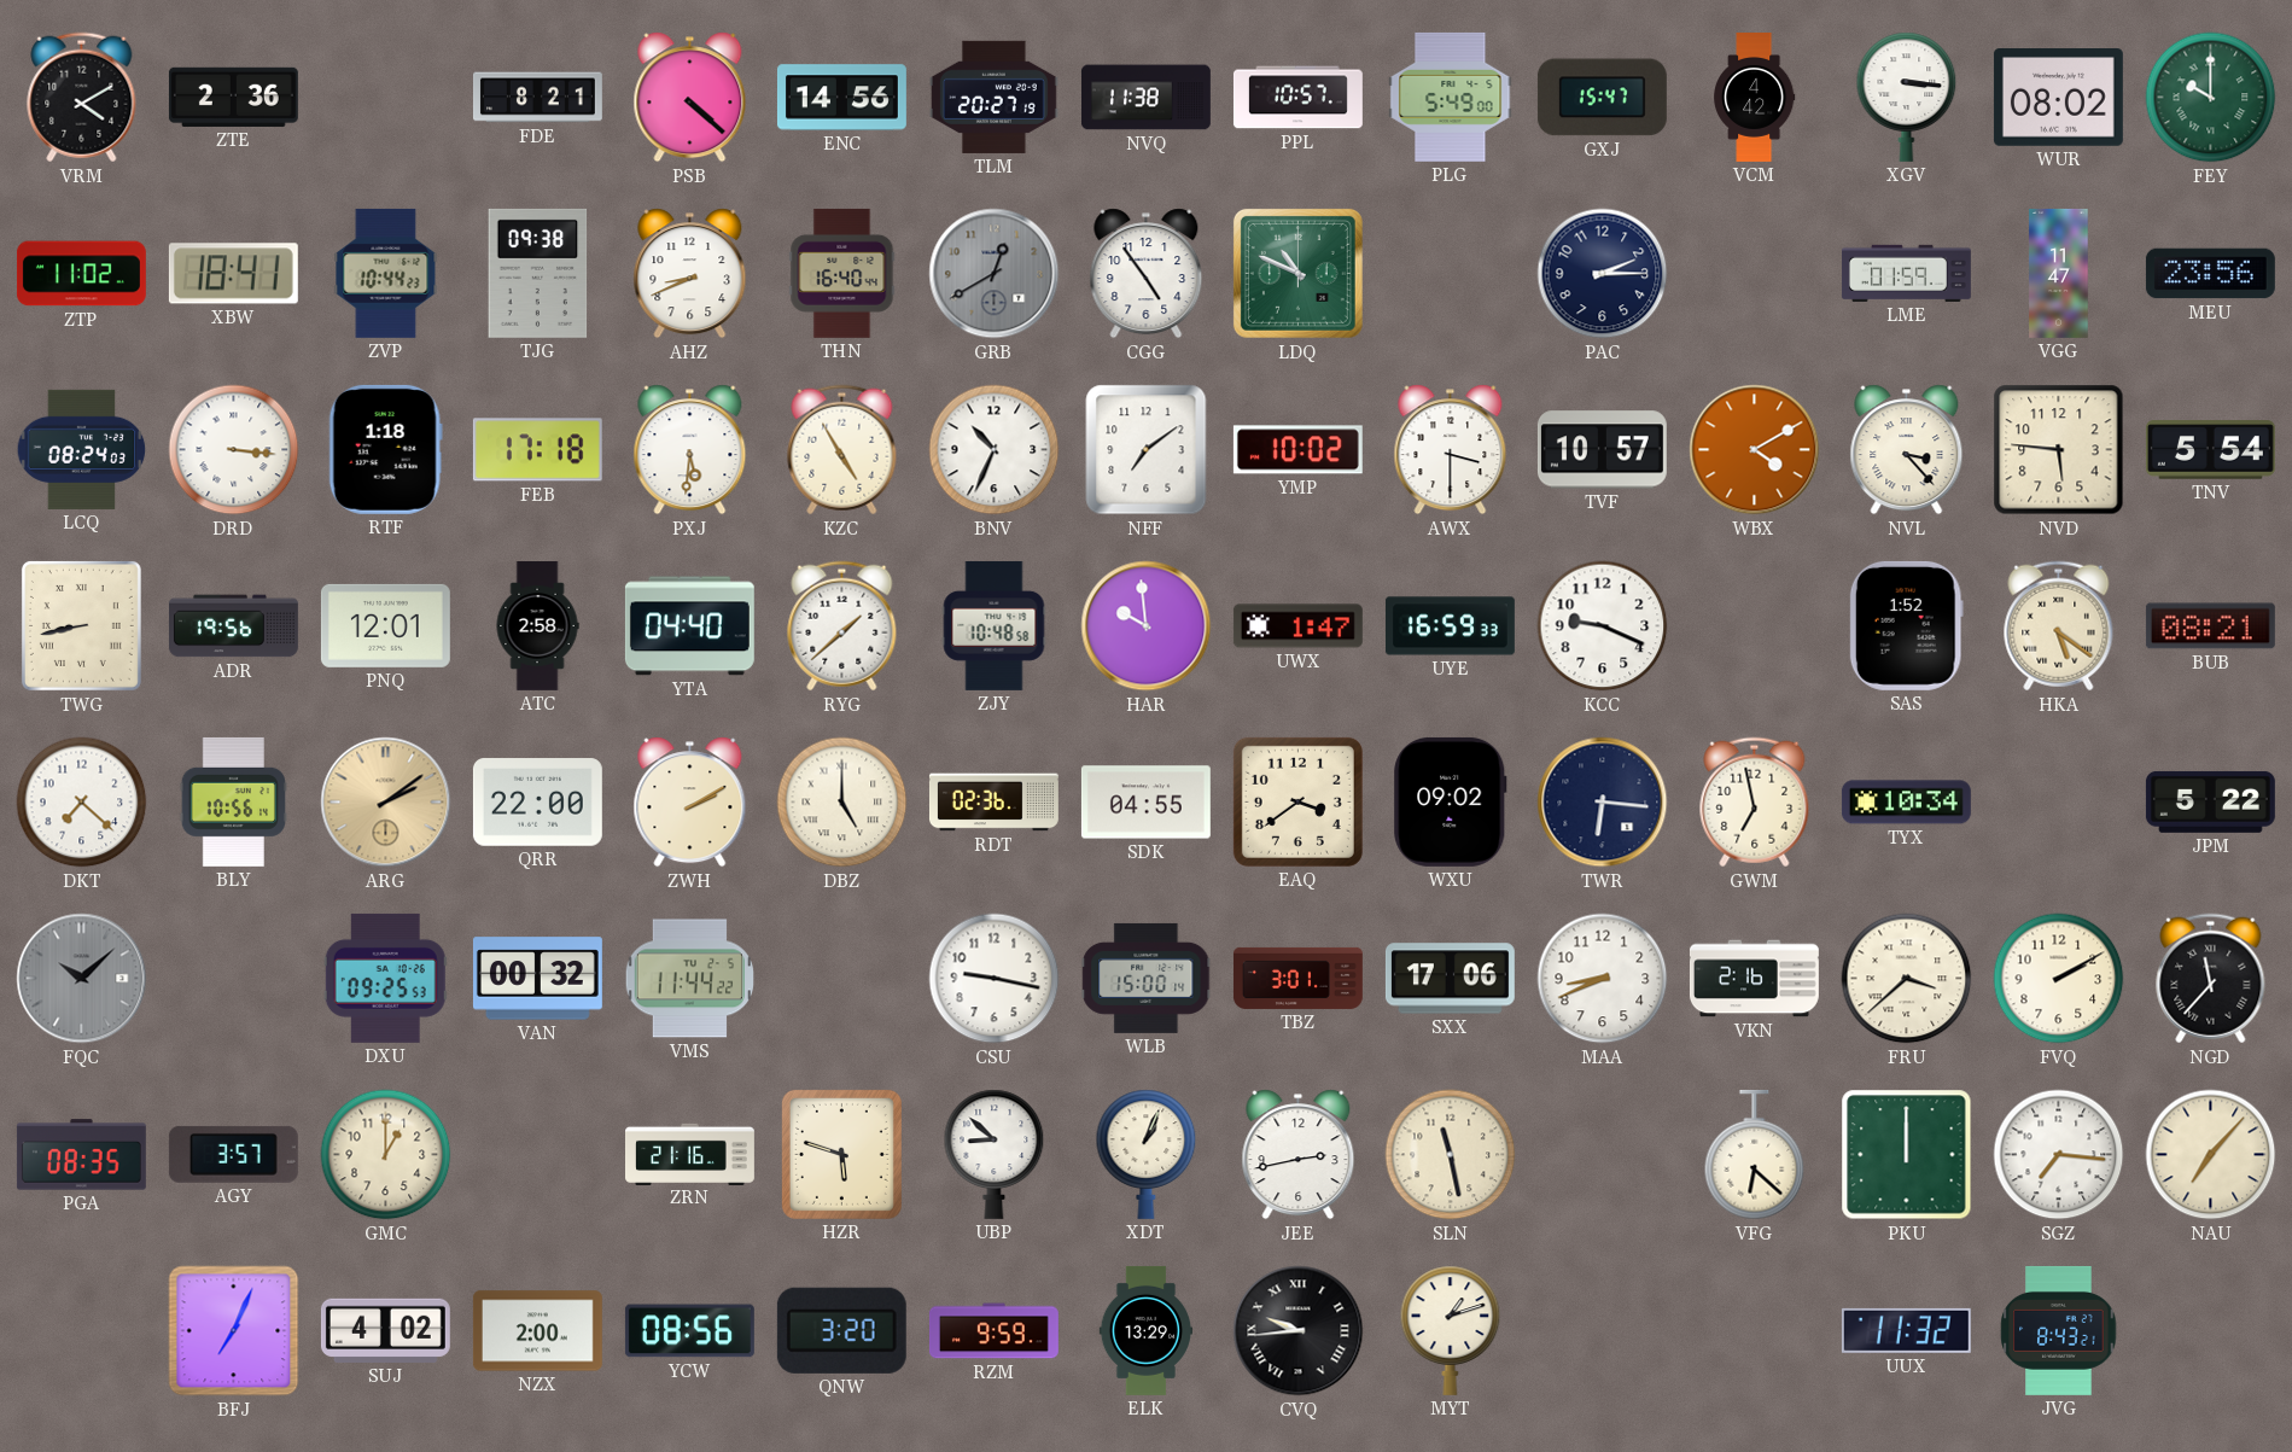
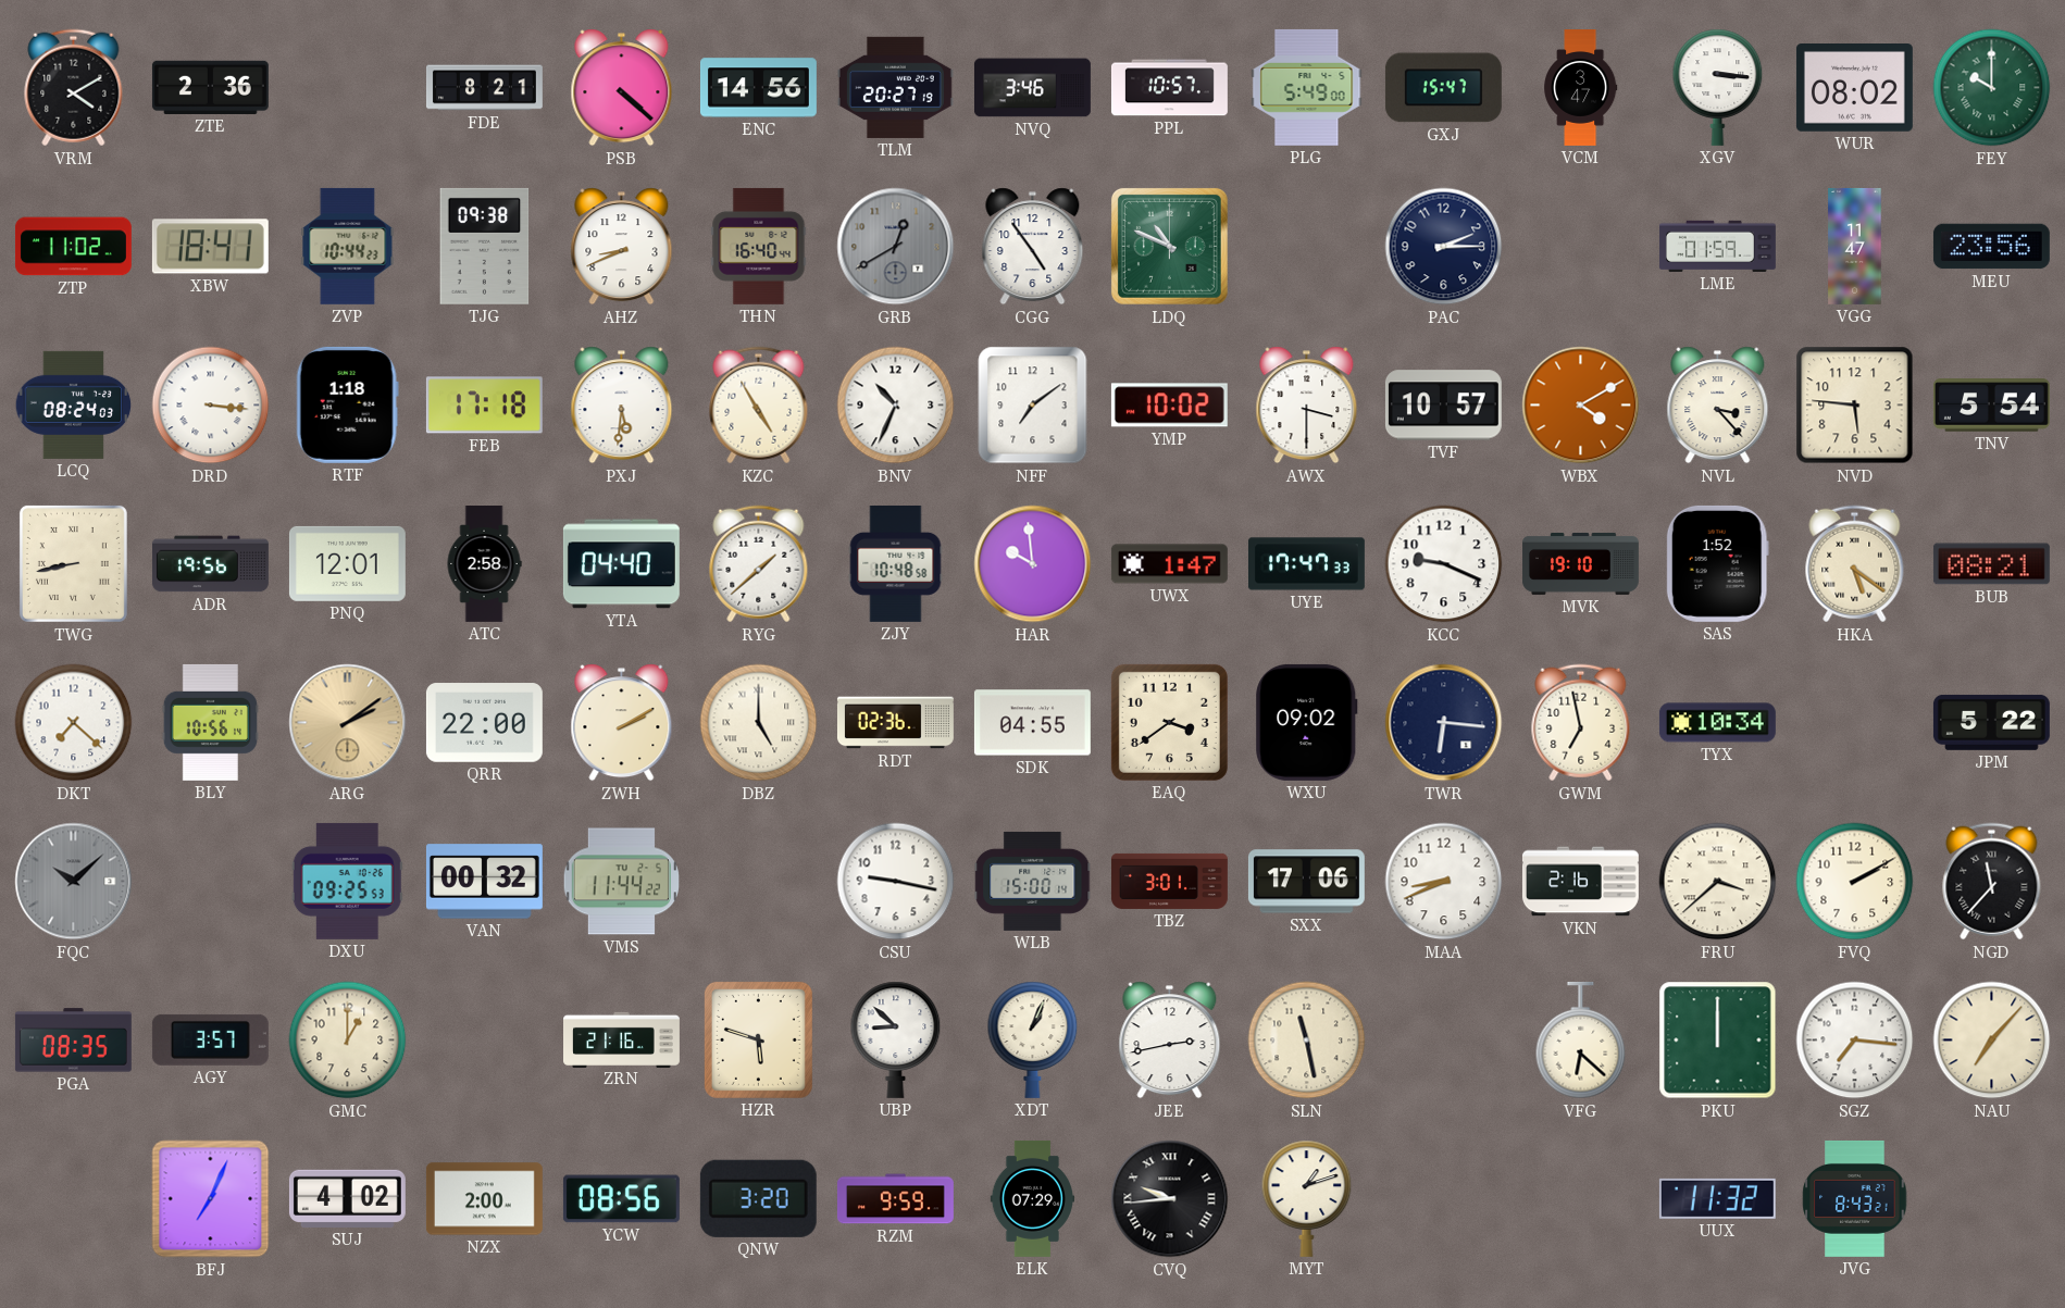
NVQ: 11:38 -> 3:46 (1032, 88)
VCM: 4:42 -> 3:47 (1580, 88)
UYE: 16:59 -> 17:47 (1306, 564)
MVK: none -> 19:10 (1581, 563)
ELK: 13:29 -> 07:29 (1032, 1198)
